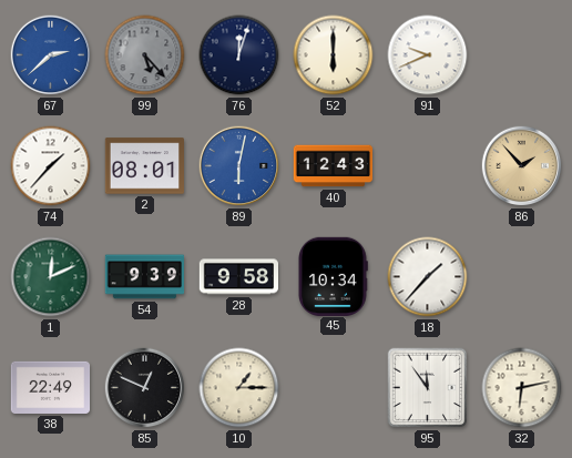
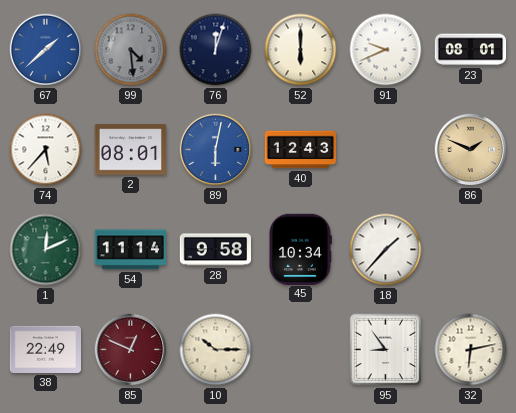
67: 2:38 -> 1:38 (46, 50)
99: 5:23 -> 4:29 (131, 50)
23: none -> 08:01 (471, 50)
74: 1:37 -> 5:37 (46, 150)
86: 1:53 -> 1:49 (471, 150)
54: 9:39 -> 11:14 (130, 250)
85 dial: black -> burgundy (131, 350)
10: 1:15 -> 10:15 (216, 350)
95: 11:54 -> 8:54 (386, 350)
